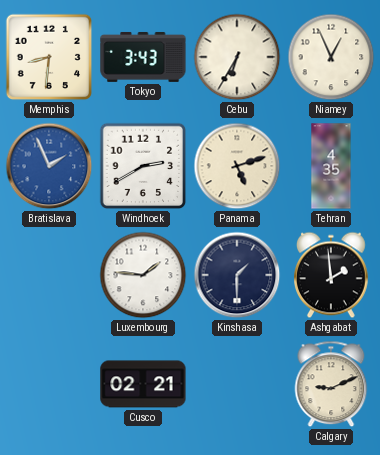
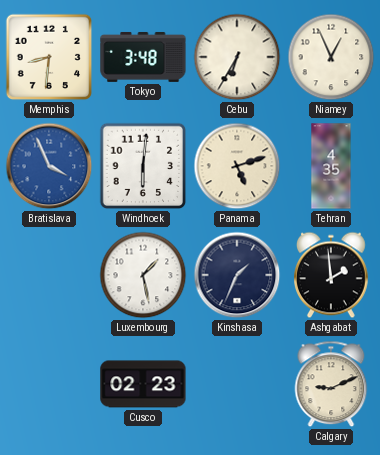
Tokyo: 3:43 -> 3:48 (143, 57)
Bratislava: 1:56 -> 3:56 (49, 166)
Windhoek: 2:40 -> 6:01 (143, 166)
Luxembourg: 1:46 -> 1:28 (143, 275)
Kinshasa: 1:30 -> 1:34 (237, 275)
Cusco: 02:21 -> 02:23 (143, 384)
